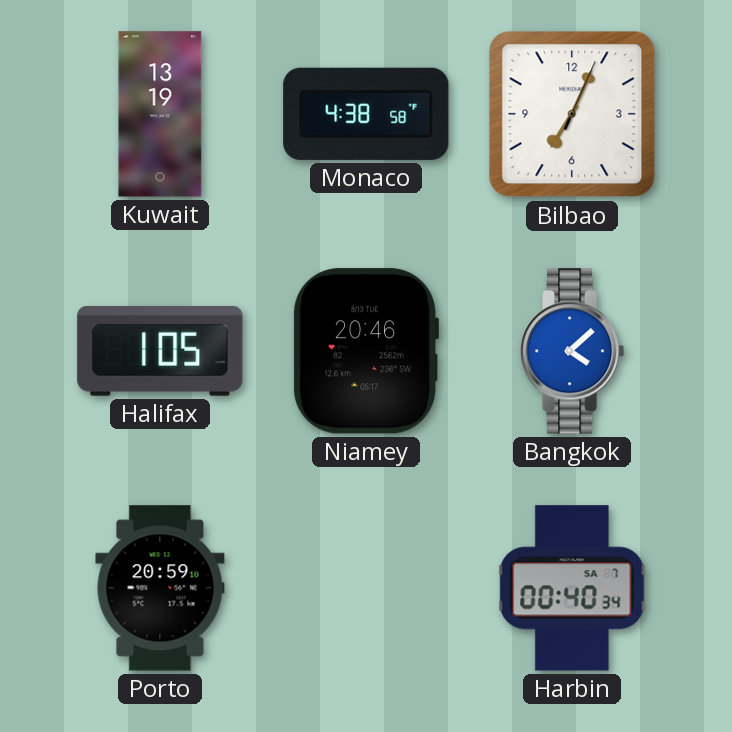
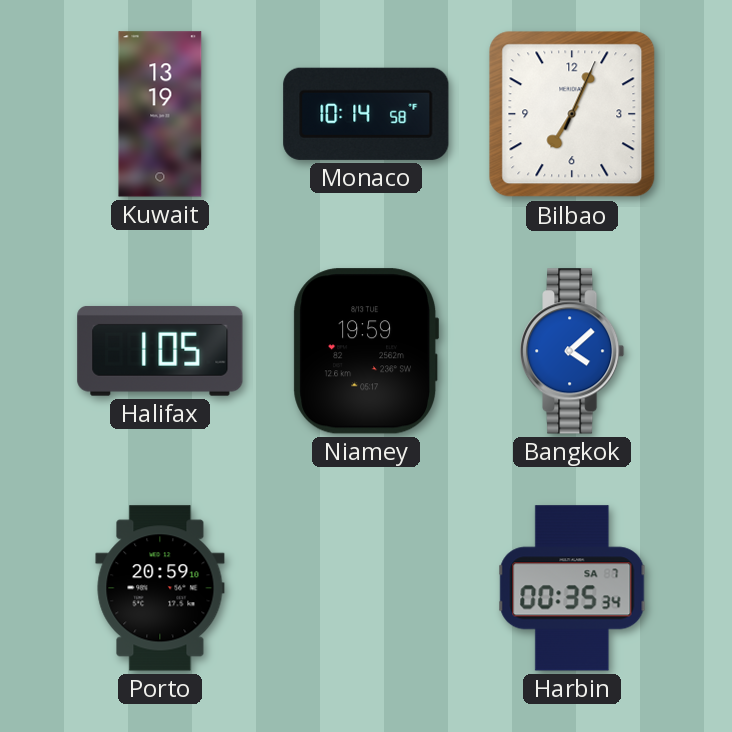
Monaco: 4:38 -> 10:14 (366, 114)
Niamey: 20:46 -> 19:59 (365, 351)
Harbin: 00:40 -> 00:35 (572, 588)
